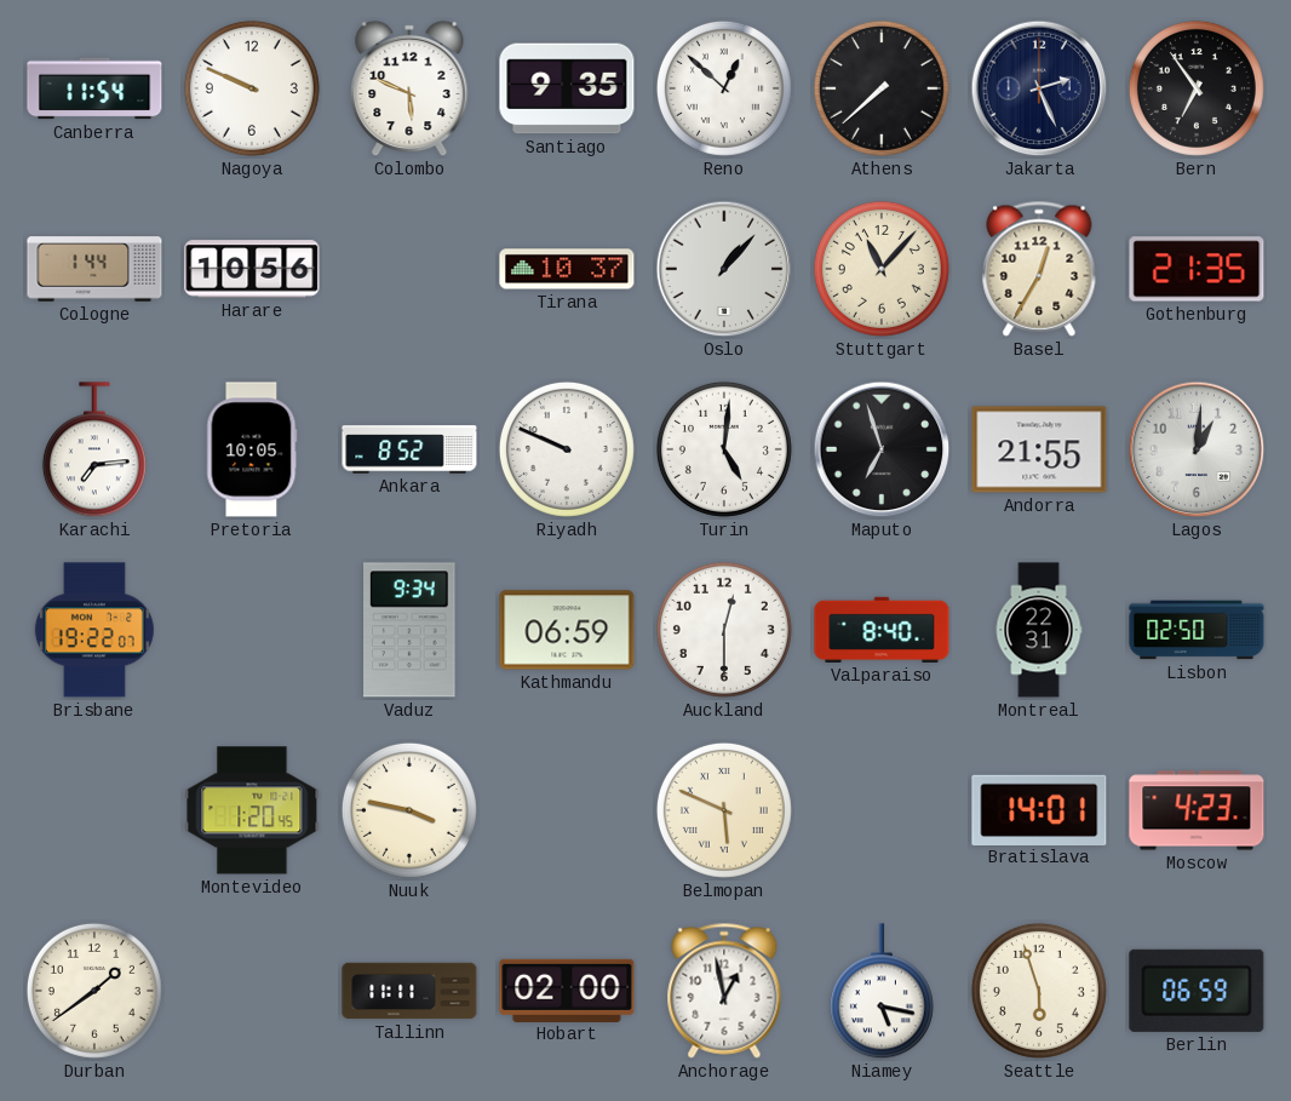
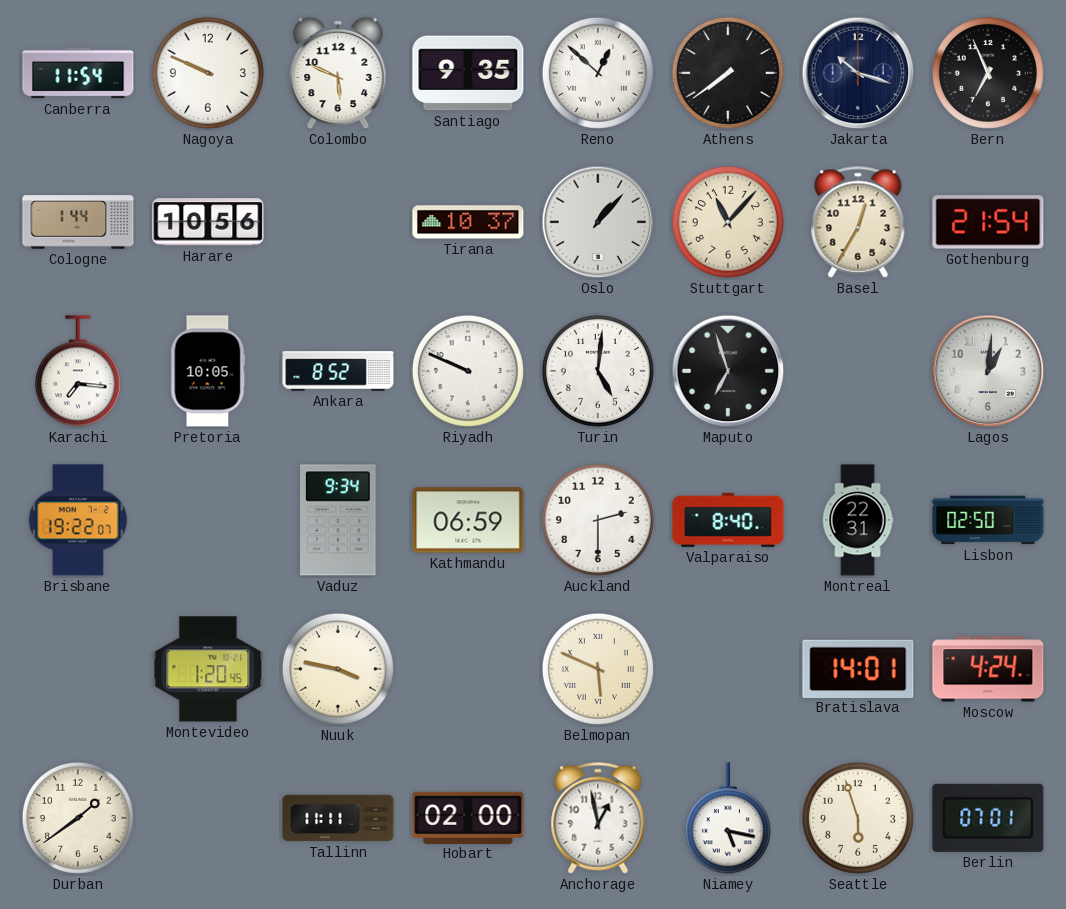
Athens: 7:38 -> 7:39 (728, 73)
Jakarta: 2:26 -> 10:18 (858, 73)
Bern: 6:54 -> 6:56 (988, 73)
Gothenburg: 21:35 -> 21:54 (988, 222)
Karachi: 7:14 -> 7:16 (78, 372)
Andorra: 21:55 -> none (1039, 449)
Auckland: 12:30 -> 2:30 (598, 520)
Moscow: 4:23 -> 4:24 (988, 669)
Berlin: 06:59 -> 07:01 (988, 818)
